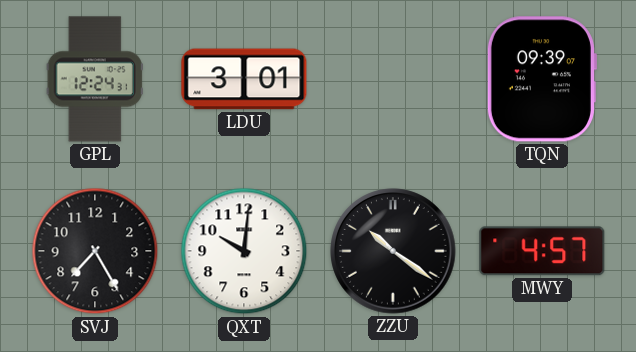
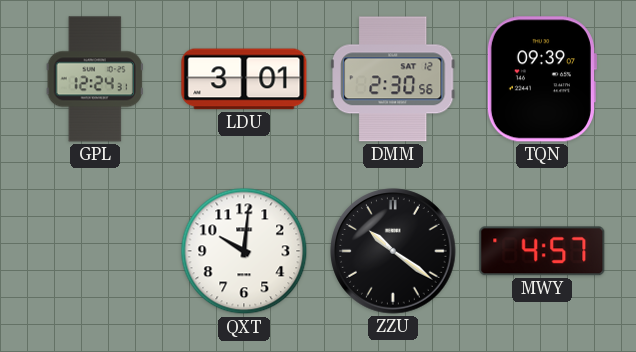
DMM: none -> 2:30 (393, 79)
SVJ: 7:25 -> none (95, 251)
